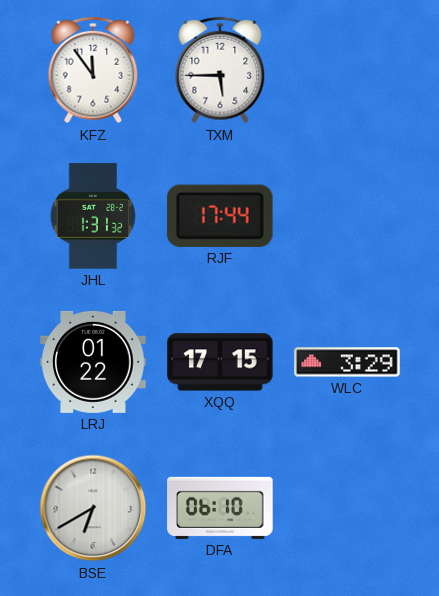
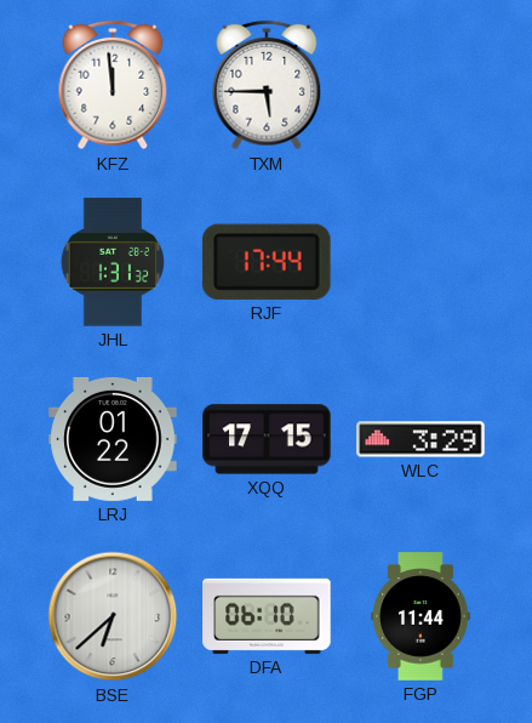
KFZ: 11:54 -> 11:59 (113, 85)
BSE: 6:40 -> 6:38 (113, 616)
FGP: none -> 11:44 (421, 616)
